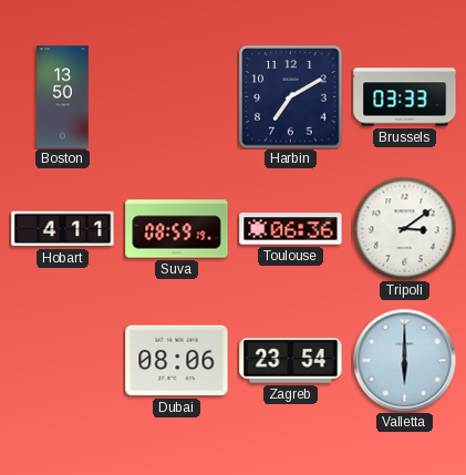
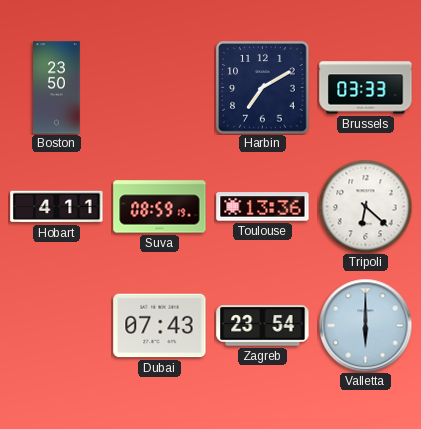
Boston: 13:50 -> 23:50 (57, 88)
Toulouse: 06:36 -> 13:36 (263, 207)
Tripoli: 3:09 -> 6:22 (365, 206)
Dubai: 08:06 -> 07:43 (160, 326)
